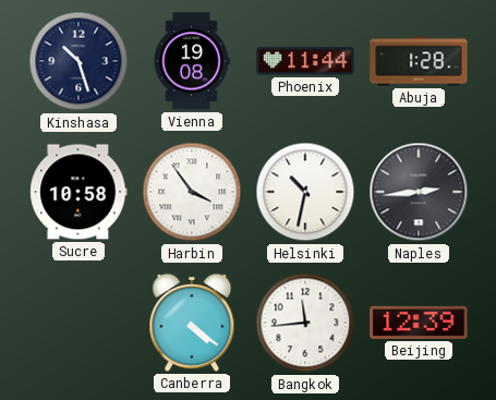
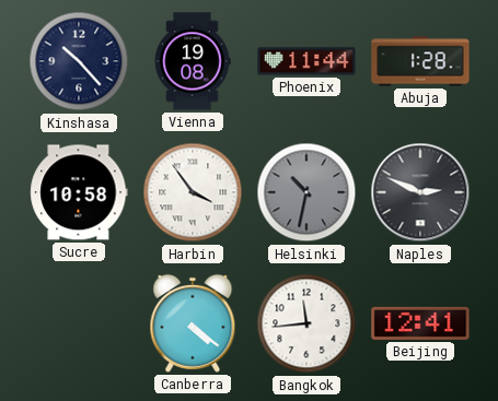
Kinshasa: 10:27 -> 10:23 (79, 61)
Helsinki dial: white -> grey (306, 192)
Naples: 2:44 -> 2:49 (420, 192)
Beijing: 12:39 -> 12:41 (420, 323)
